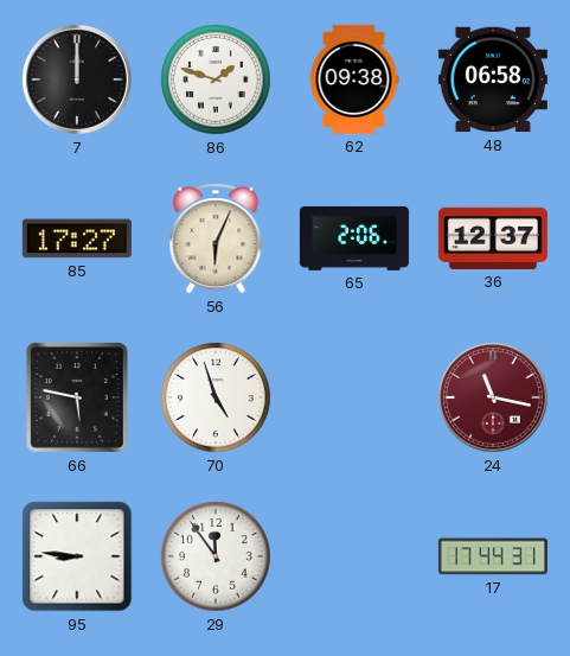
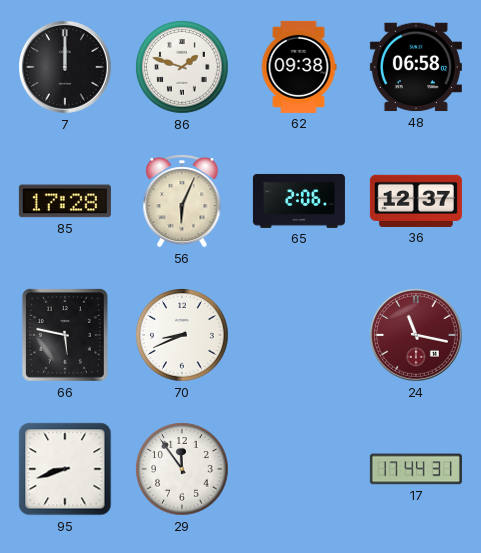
85: 17:27 -> 17:28 (65, 201)
70: 4:57 -> 8:41 (182, 335)
95: 8:46 -> 8:42 (65, 469)
